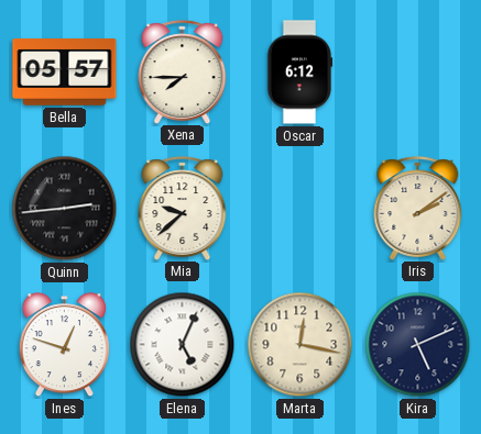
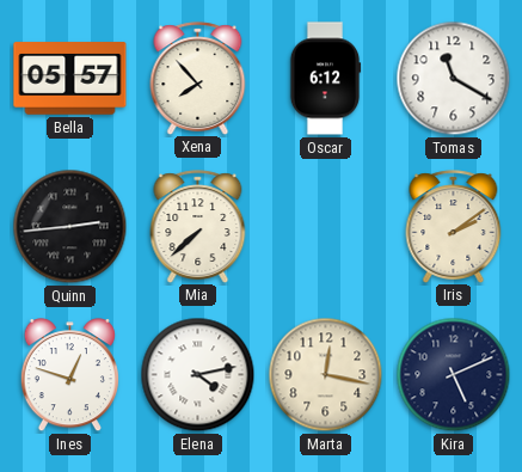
Xena: 7:45 -> 7:53 (198, 78)
Tomas: none -> 11:20 (454, 79)
Mia: 9:38 -> 7:38 (198, 226)
Elena: 5:04 -> 4:13 (198, 375)
